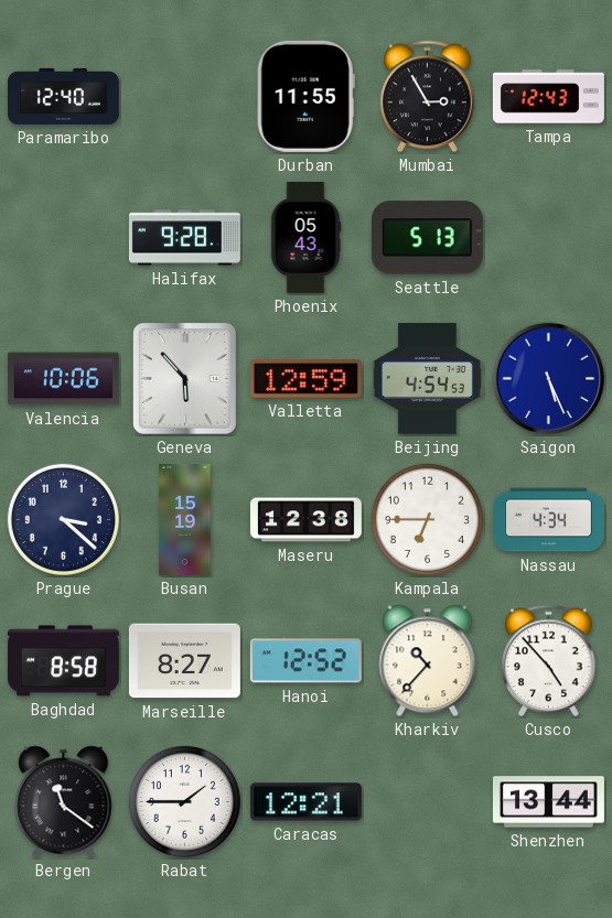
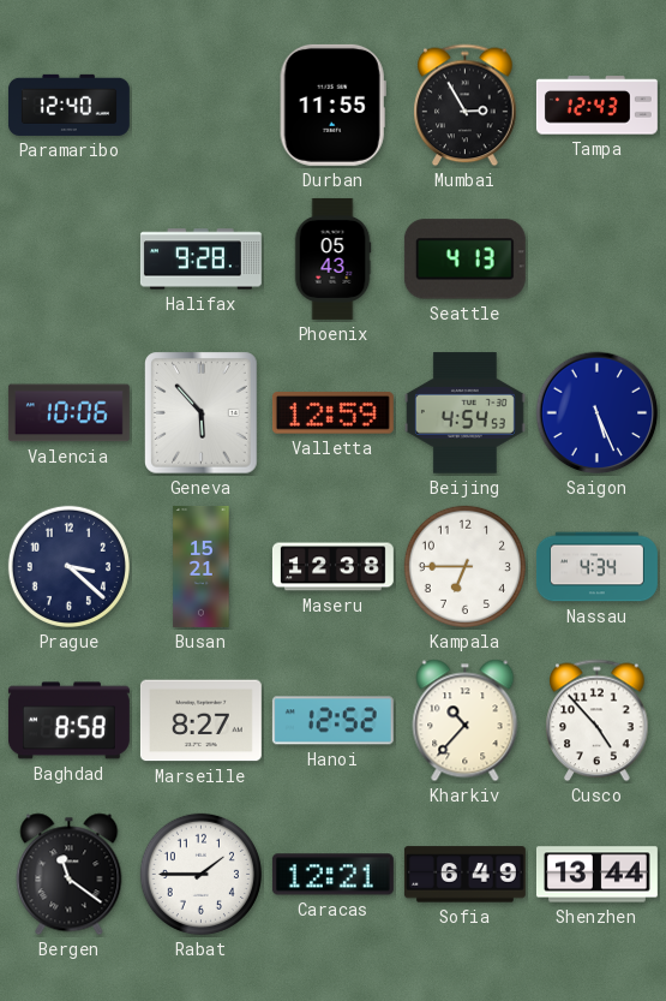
Seattle: 5:13 -> 4:13 (464, 260)
Busan: 15:19 -> 15:21 (202, 566)
Sofia: none -> 6:49 (464, 875)
